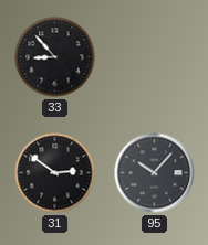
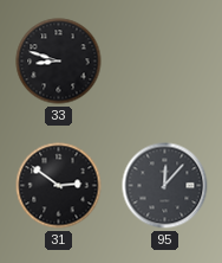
33: 8:53 -> 8:48 (59, 62)
95: 10:07 -> 12:07 (165, 186)
